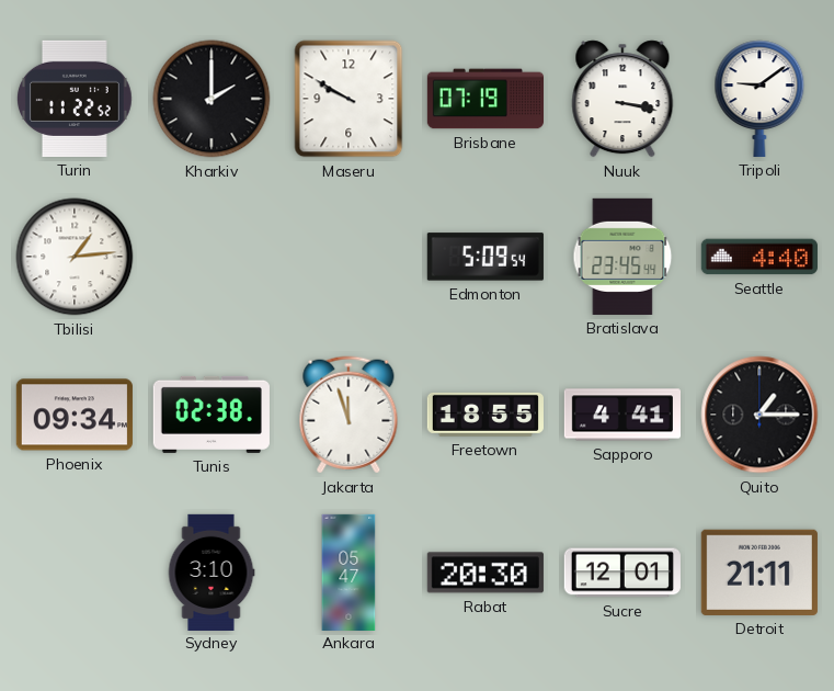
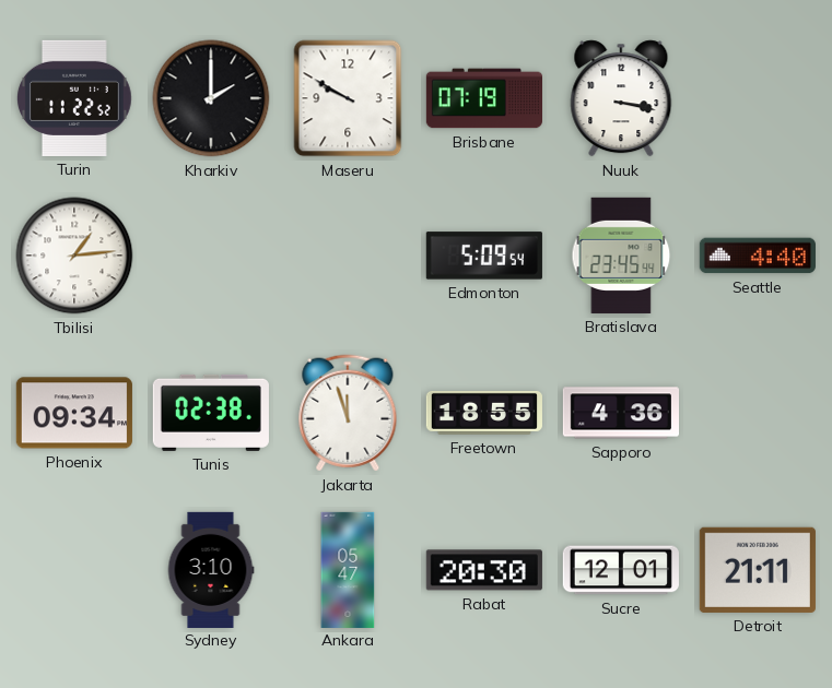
Tripoli: 9:09 -> none (759, 99)
Sapporo: 4:41 -> 4:36 (620, 413)
Quito: 1:15 -> none (759, 415)
